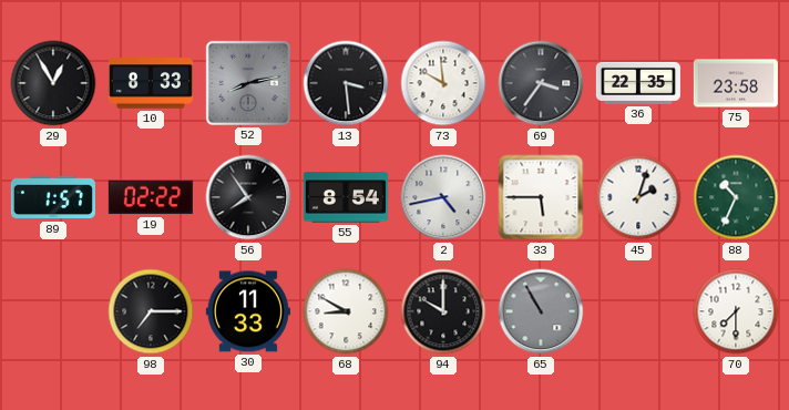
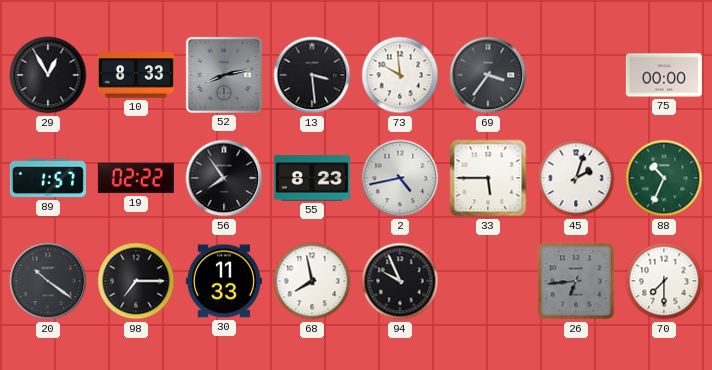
36: 22:35 -> none (638, 83)
75: 23:58 -> 00:00 (664, 75)
55: 8:54 -> 8:23 (312, 178)
20: none -> 10:21 (48, 281)
68: 8:50 -> 7:58 (312, 281)
94: 10:00 -> 9:56 (400, 281)
65: 10:55 -> none (541, 311)
26: none -> 6:44 (576, 281)
